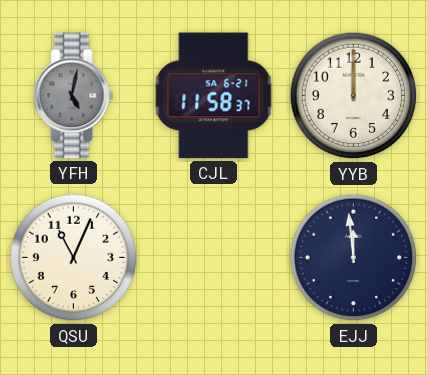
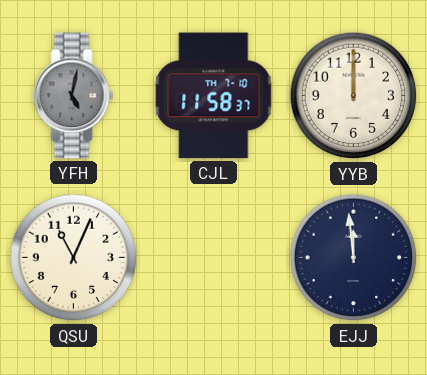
CJL date: SA 6-21 -> TH 7-10 (214, 96)
